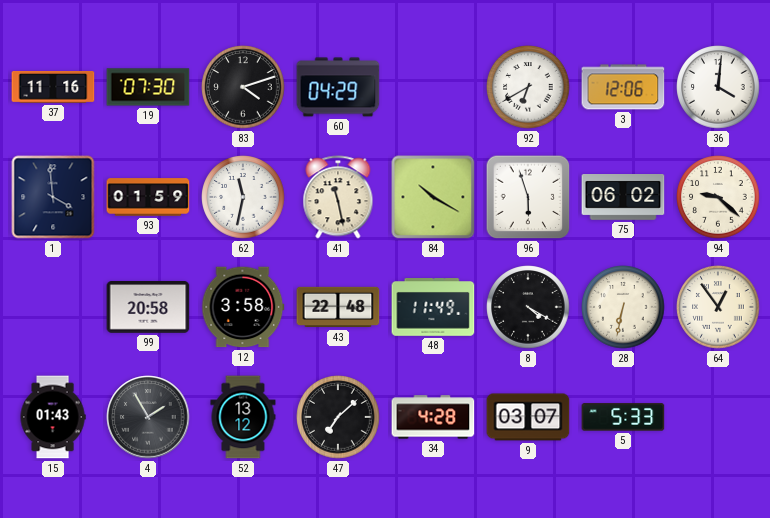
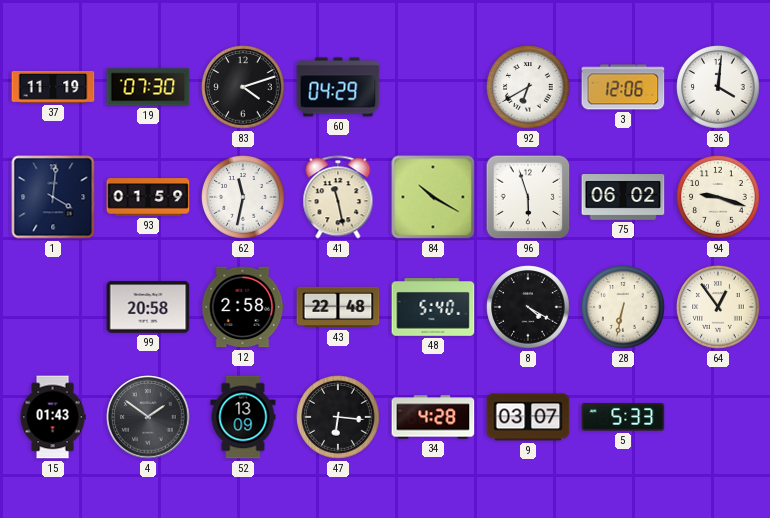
37: 11:16 -> 11:19 (53, 87)
1: 3:59 -> 4:01 (53, 197)
94: 9:22 -> 9:18 (718, 197)
12: 3:58 -> 2:58 (243, 307)
48: 11:49 -> 5:40 (433, 307)
4: 1:55 -> 1:51 (148, 417)
52: 13:12 -> 13:09 (243, 417)
47: 7:08 -> 6:16 (338, 417)
